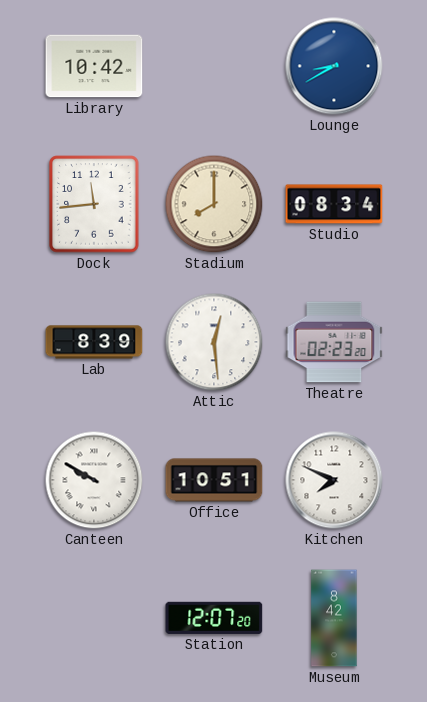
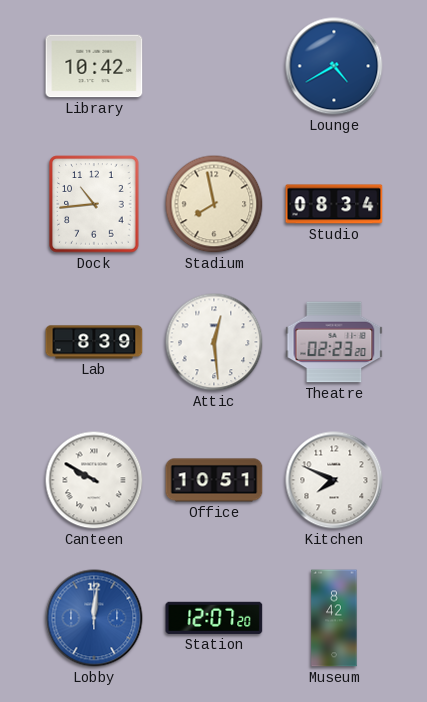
Lounge: 8:40 -> 4:40 (334, 66)
Dock: 11:44 -> 10:44 (94, 204)
Stadium: 8:00 -> 7:58 (214, 204)
Lobby: none -> 12:01 (94, 618)
